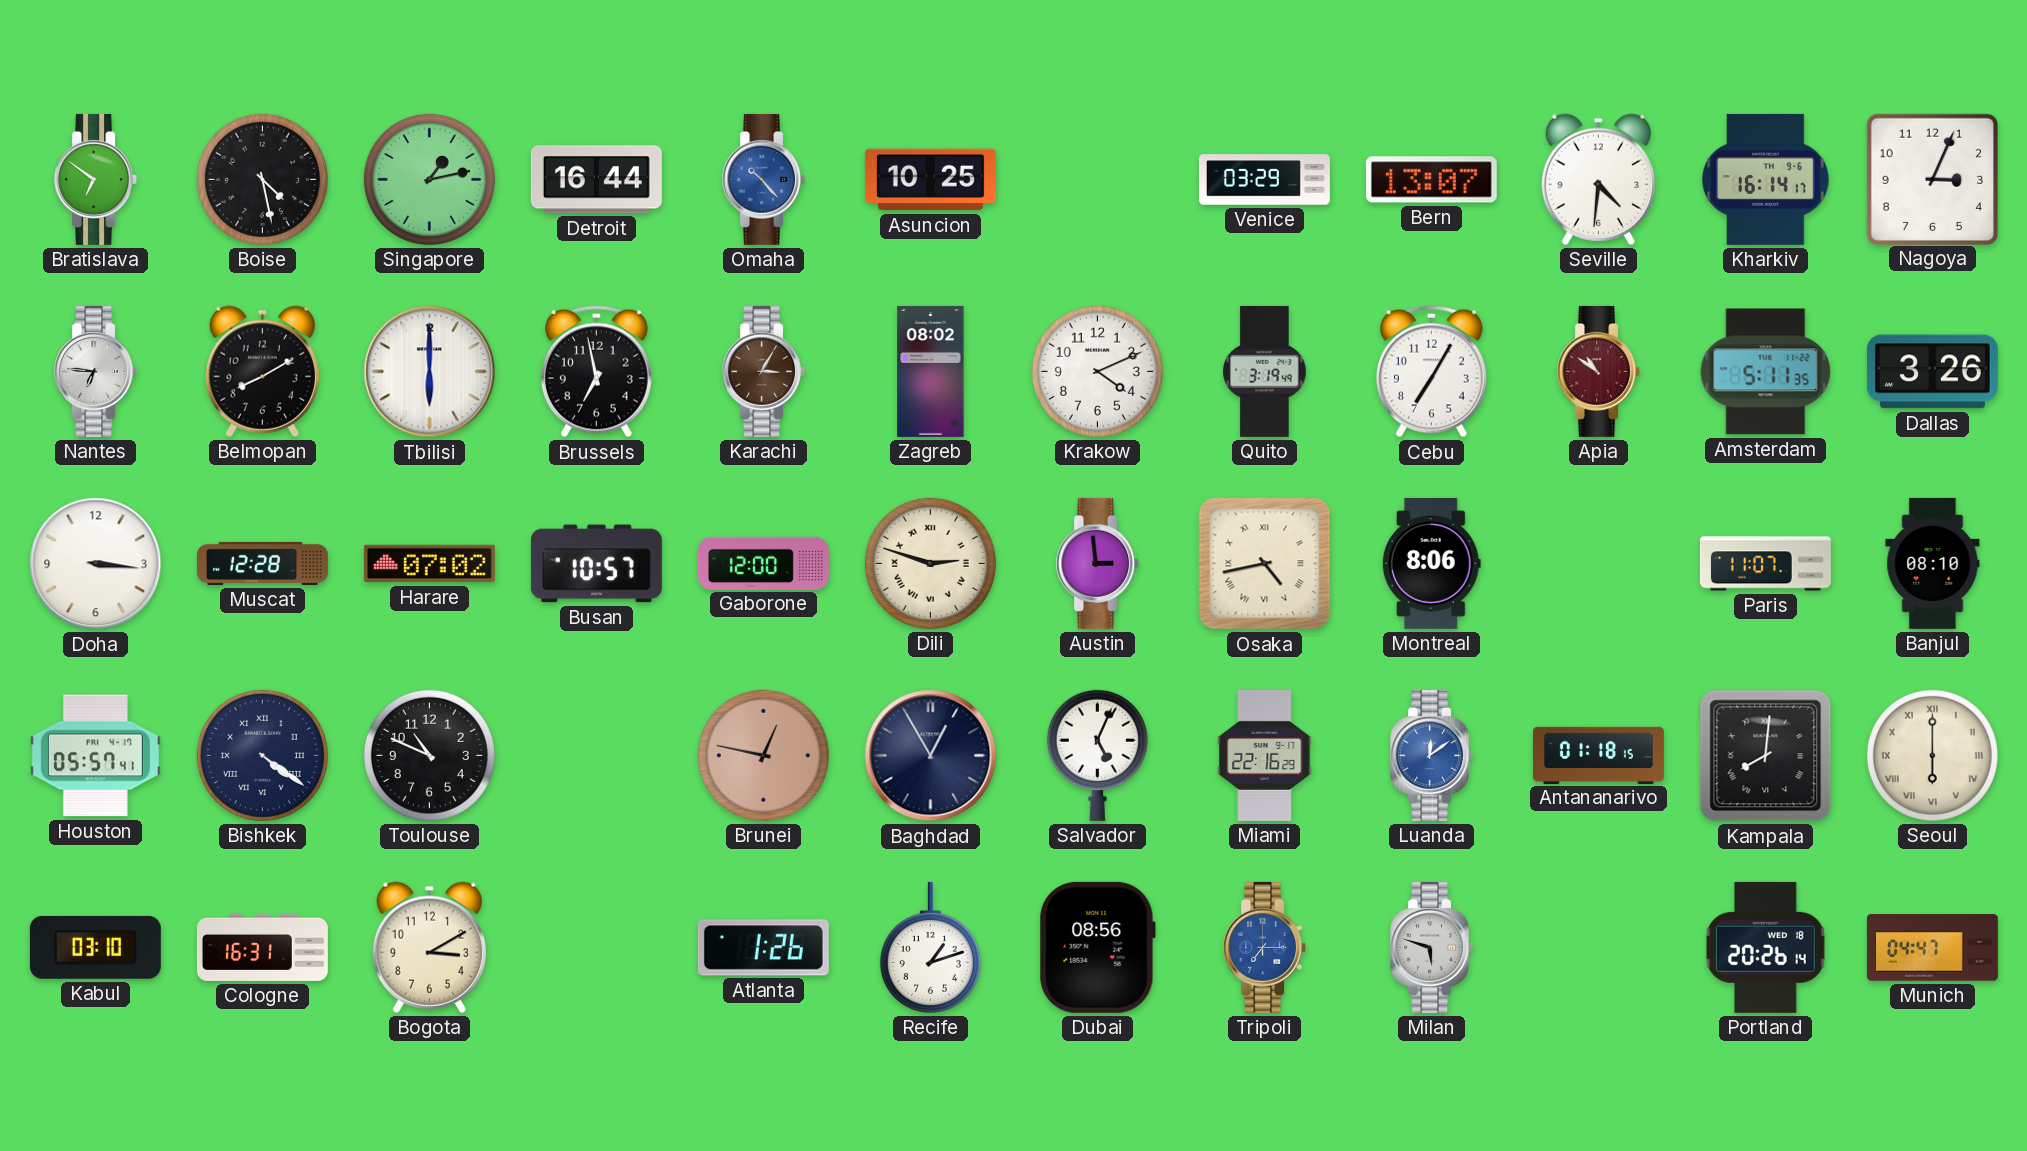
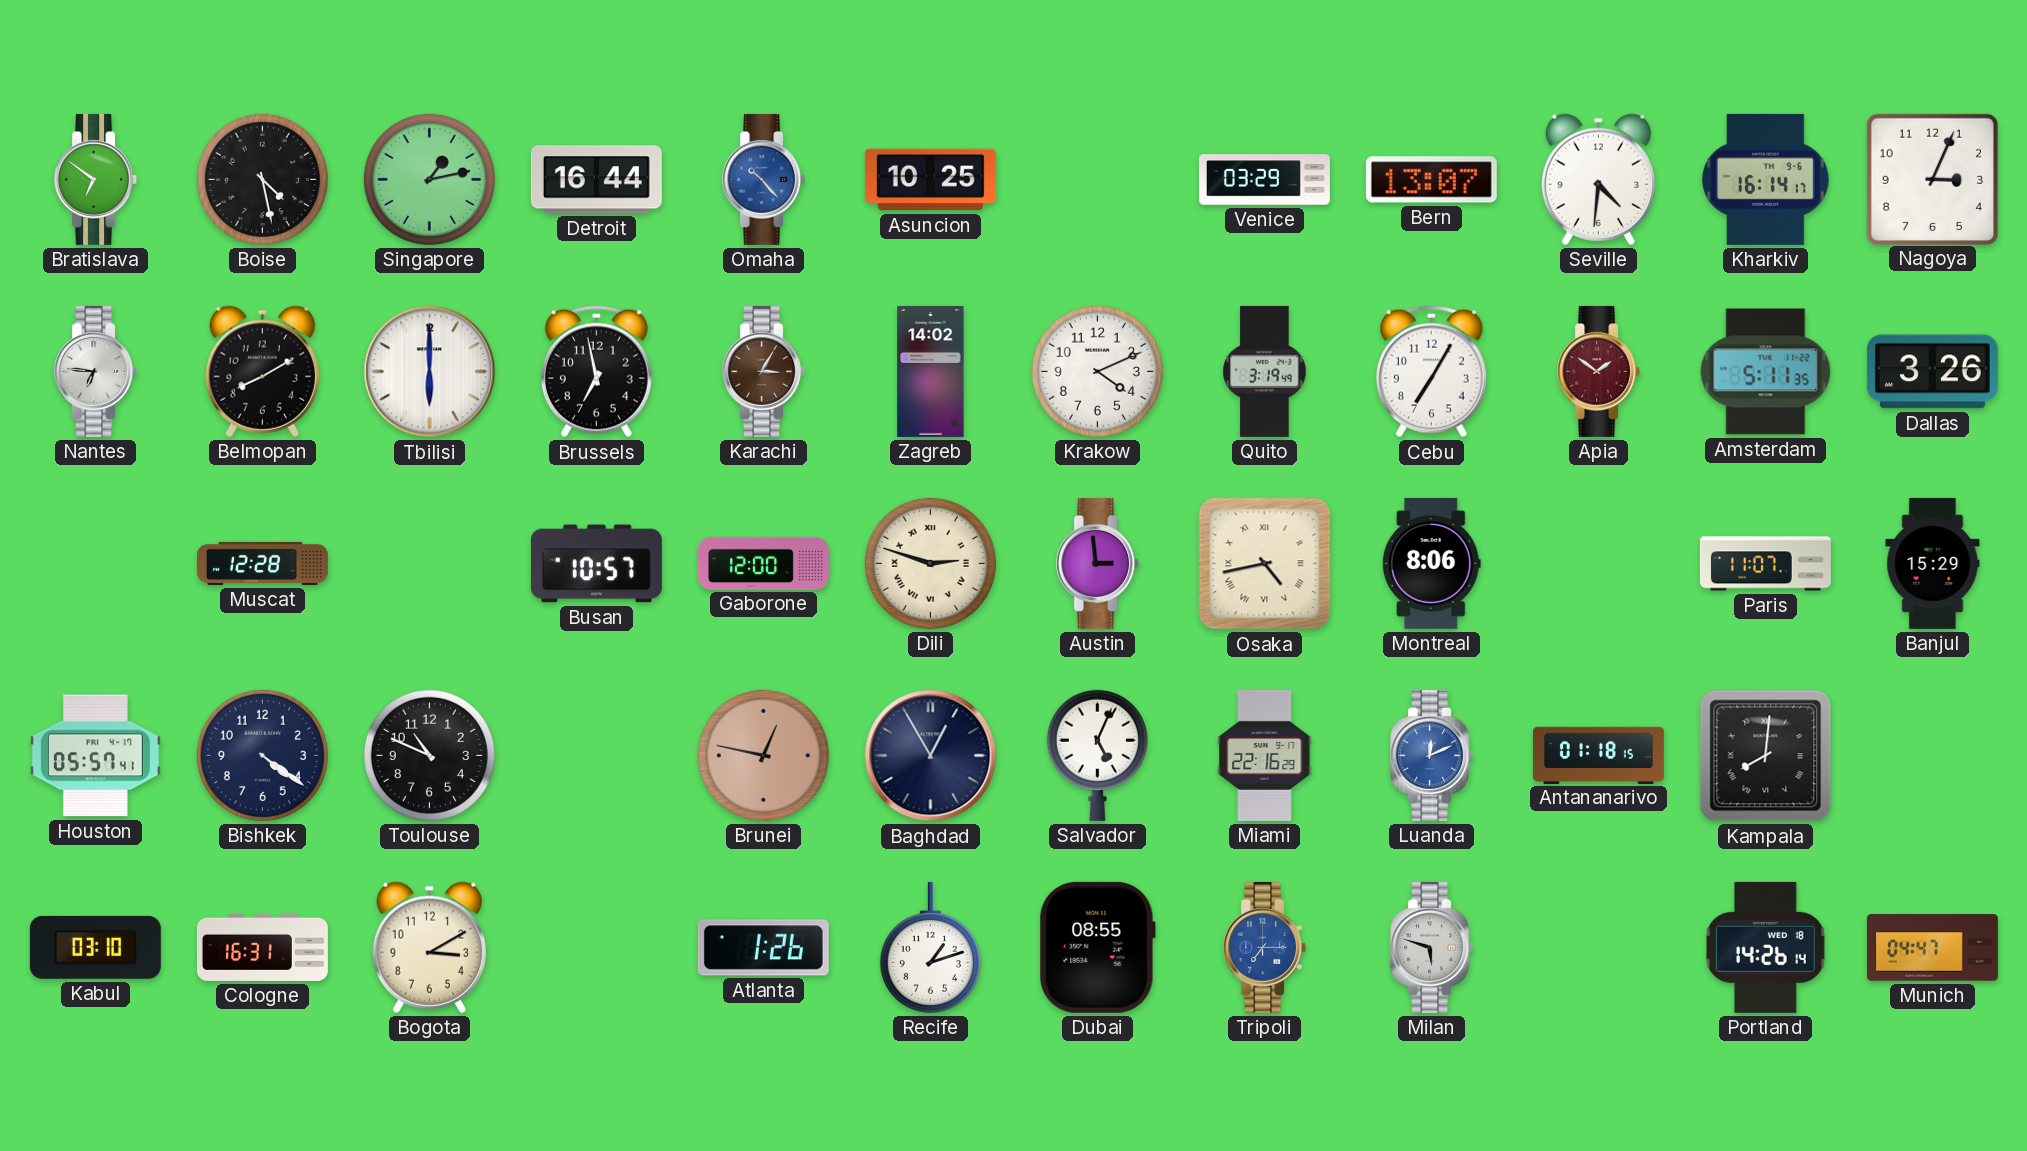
Zagreb: 08:02 -> 14:02 (931, 371)
Apia: 10:51 -> 1:51 (1599, 371)
Doha: 3:16 -> none (96, 564)
Harare: 07:02 -> none (429, 564)
Banjul: 08:10 -> 15:29 (1933, 563)
Bishkek numerals: Roman -> Arabic (262, 755)
Luanda: 12:09 -> 12:11 (1432, 755)
Seoul: 6:00 -> none (1932, 755)
Dubai: 08:56 -> 08:55 (1097, 947)
Portland: 20:26 -> 14:26 (1766, 947)
